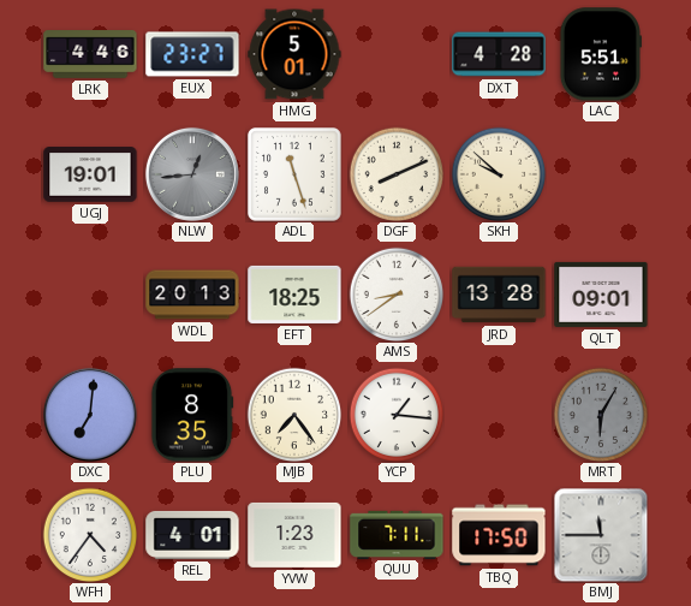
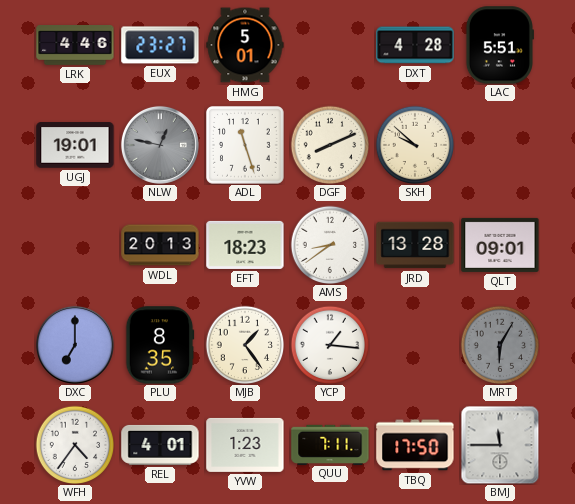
NLW: 12:44 -> 12:47 (160, 145)
EFT: 18:25 -> 18:23 (245, 245)
DXC: 7:01 -> 7:00 (75, 345)
MJB: 7:24 -> 1:24 (245, 345)
